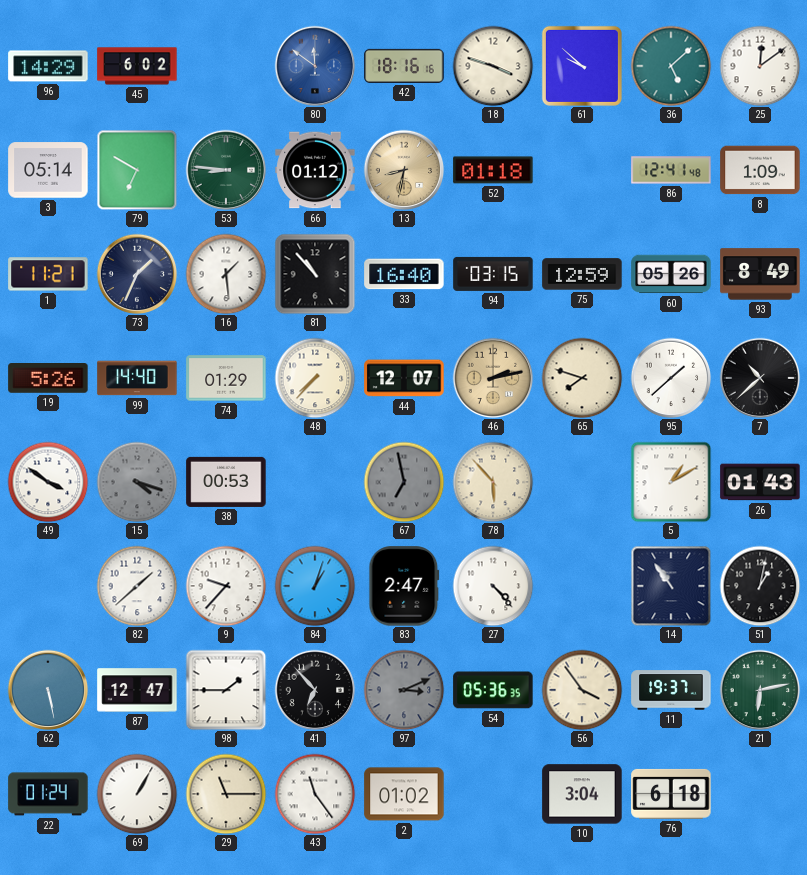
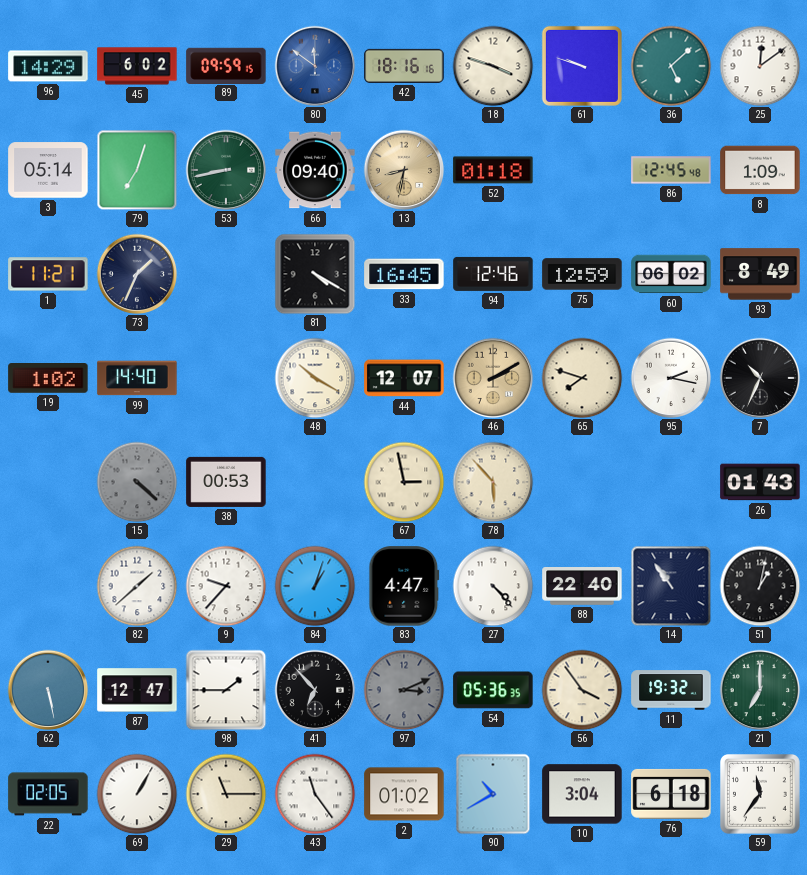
89: none -> 09:59 (226, 65)
61: 9:52 -> 9:48 (582, 66)
79: 6:50 -> 7:03 (137, 170)
53: 8:46 -> 8:43 (226, 170)
66: 01:12 -> 09:40 (315, 170)
86: 12:41 -> 12:45 (671, 170)
16: 1:29 -> none (226, 274)
81: 10:53 -> 4:20 (315, 274)
33: 16:40 -> 16:45 (404, 274)
94: 03:15 -> 12:46 (493, 274)
60: 05:26 -> 06:02 (671, 274)
19: 5:26 -> 1:02 (48, 379)
74: 01:29 -> none (226, 378)
48: 7:37 -> 10:20 (315, 378)
46: 2:13 -> 2:10 (493, 378)
95: 1:38 -> 2:17 (671, 378)
7: 10:38 -> 10:34 (760, 378)
49: 3:51 -> none (48, 482)
15: 4:18 -> 4:22 (137, 482)
67: 6:58 -> 2:58 (404, 482)
67 dial: grey -> cream (404, 482)
5: 1:10 -> none (671, 482)
83: 2:47 -> 4:47 (404, 586)
88: none -> 22:40 (582, 586)
11: 19:37 -> 19:32 (671, 690)
21: 6:13 -> 7:00 (760, 690)
22: 01:24 -> 02:05 (48, 794)
90: none -> 10:40 (493, 794)
59: none -> 11:36 (761, 795)
